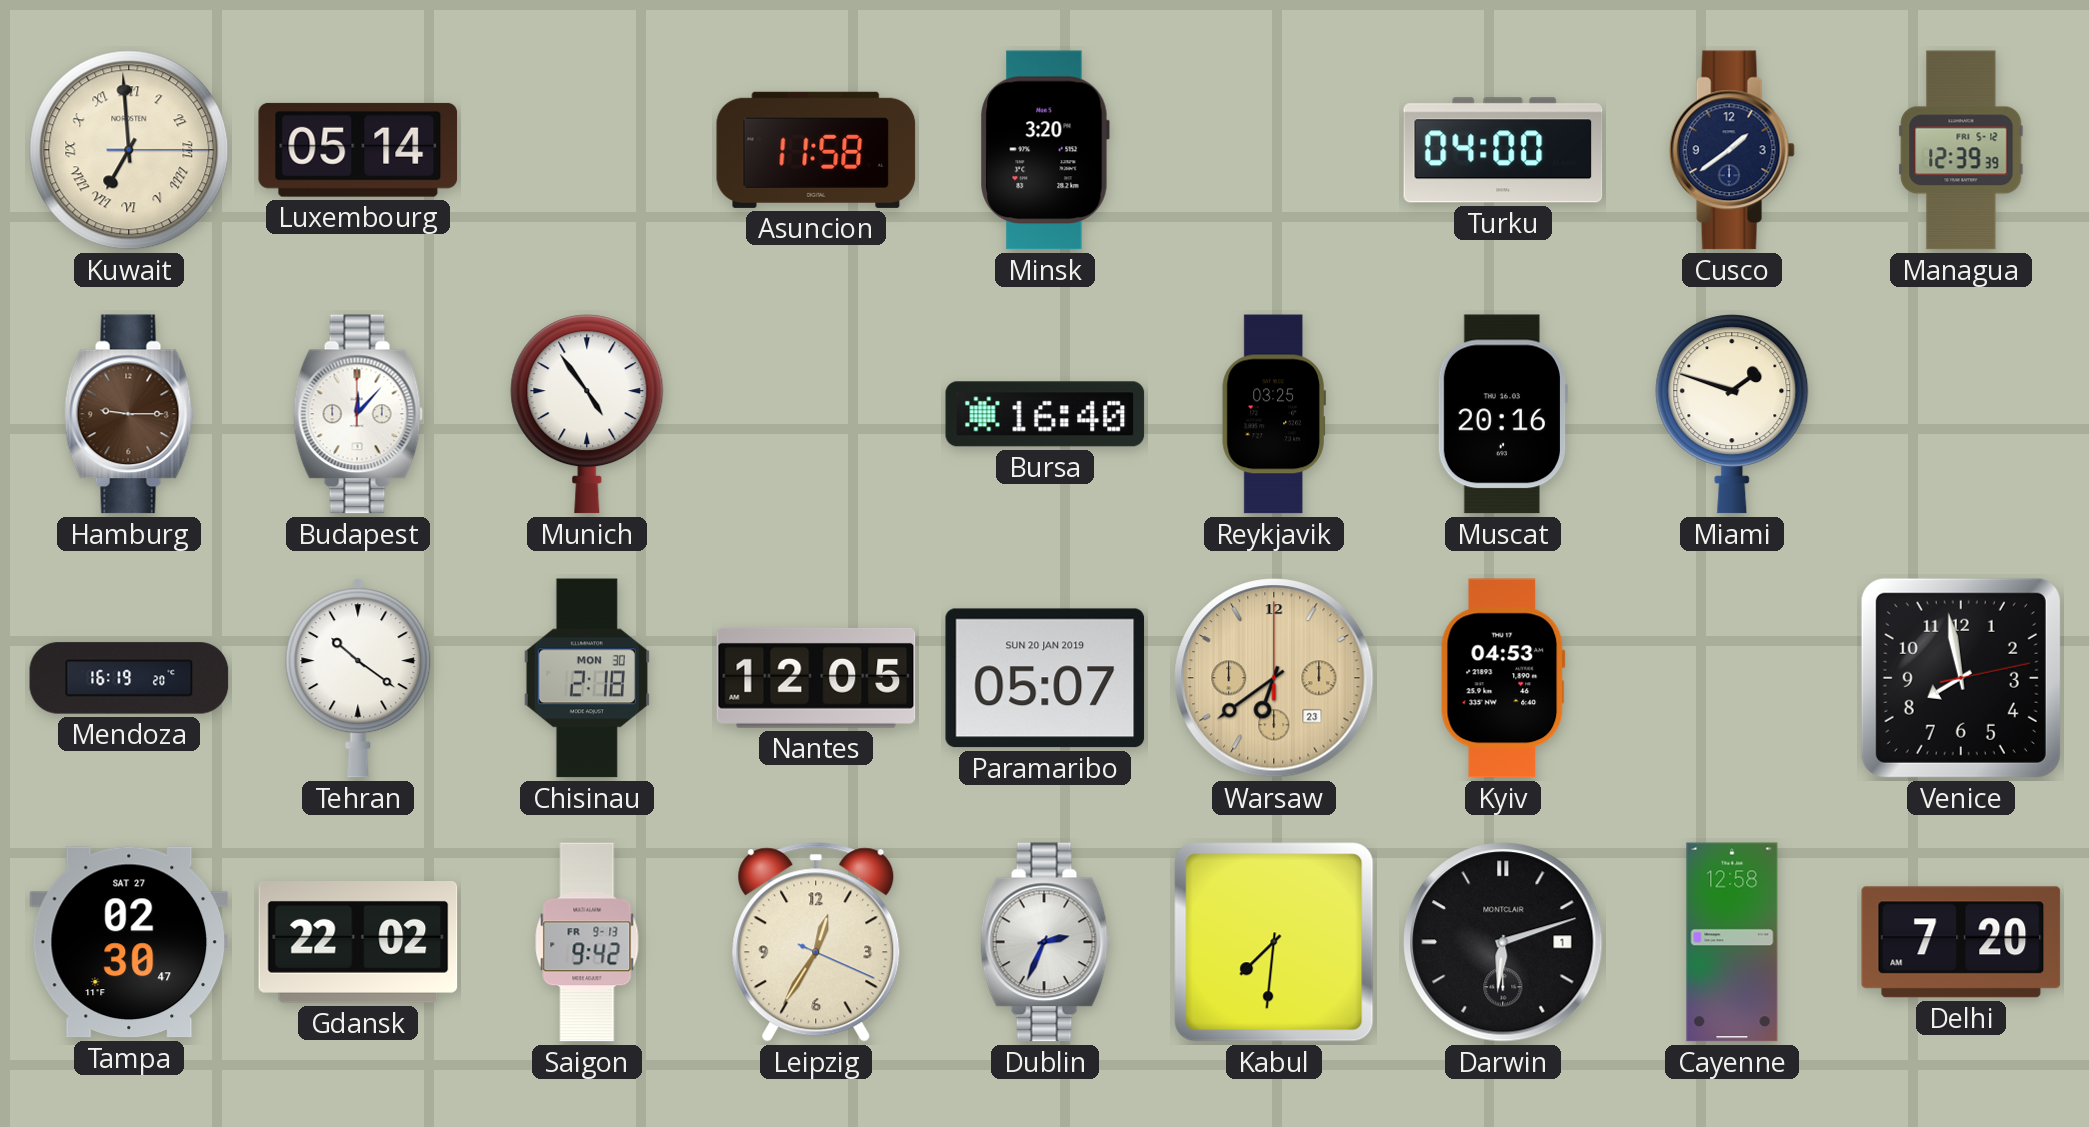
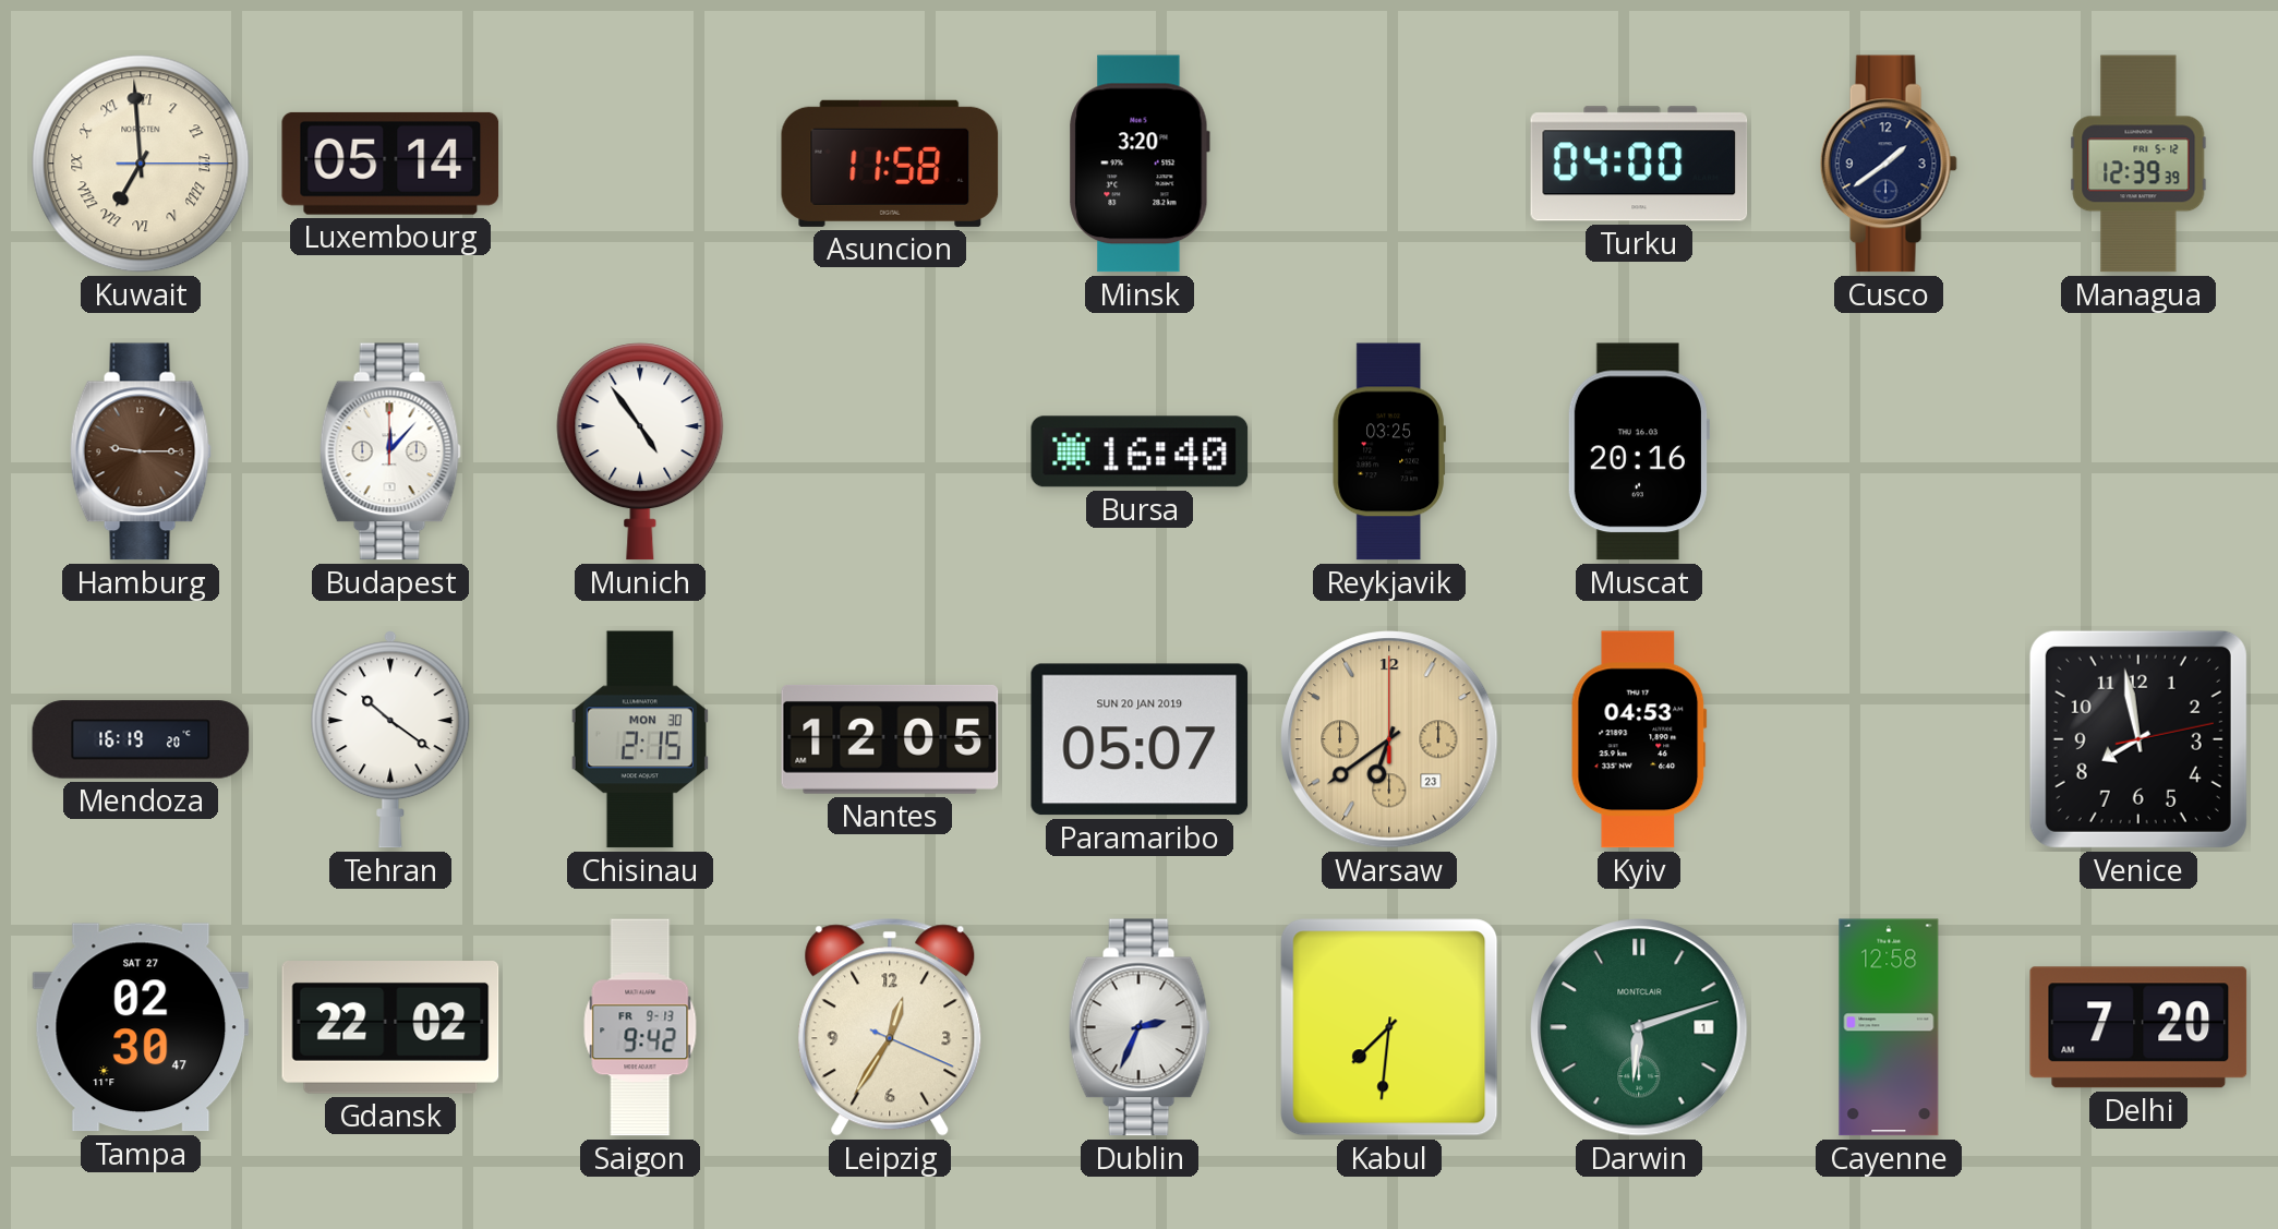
Miami: 1:48 -> none (1732, 414)
Chisinau: 2:18 -> 2:15 (640, 739)
Darwin dial: black -> green (1639, 1027)
